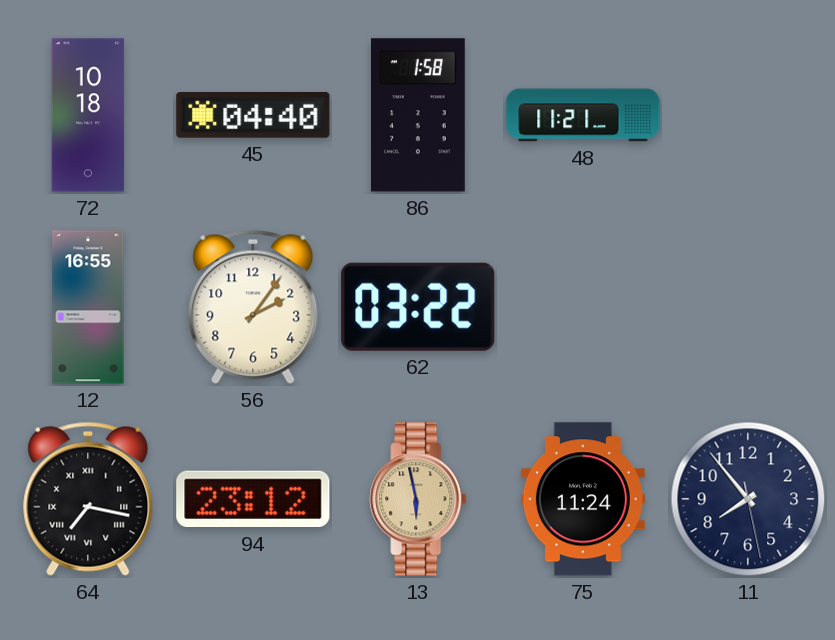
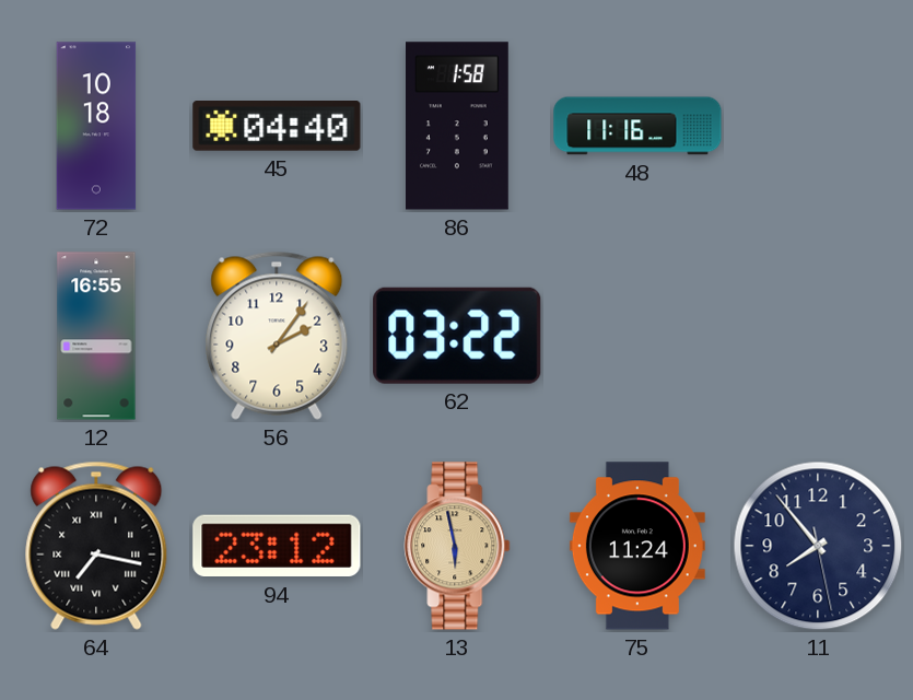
48: 11:21 -> 11:16 (637, 126)
